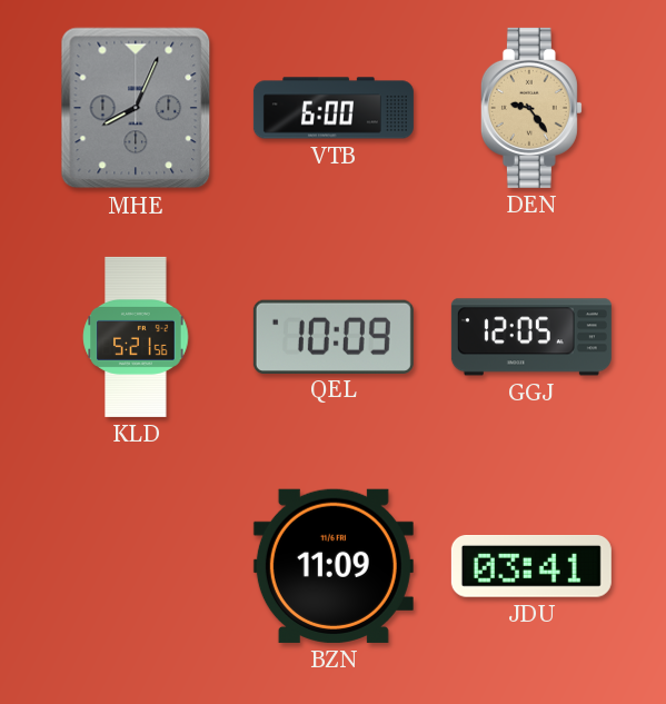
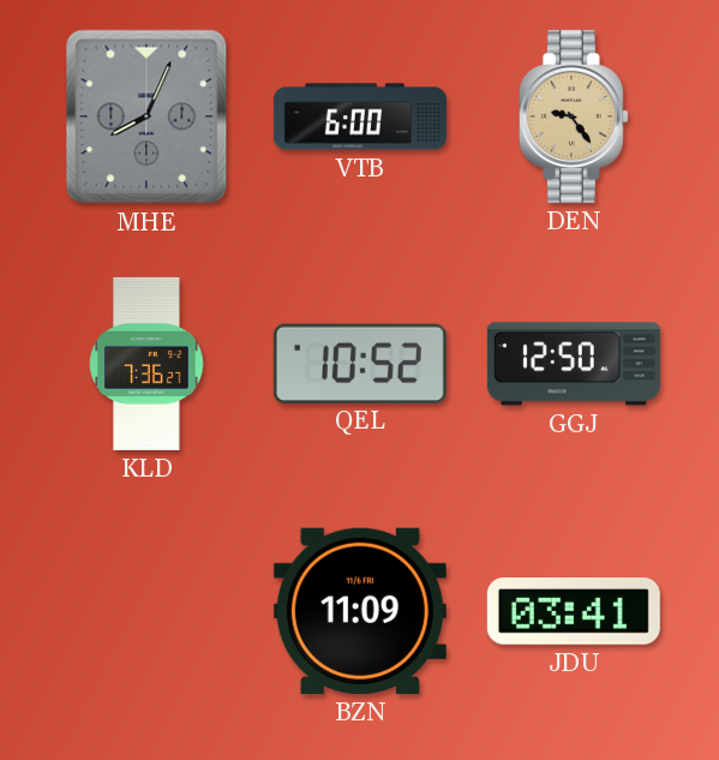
KLD: 5:21 -> 7:36 (146, 364)
QEL: 10:09 -> 10:52 (360, 363)
GGJ: 12:05 -> 12:50 (574, 364)
